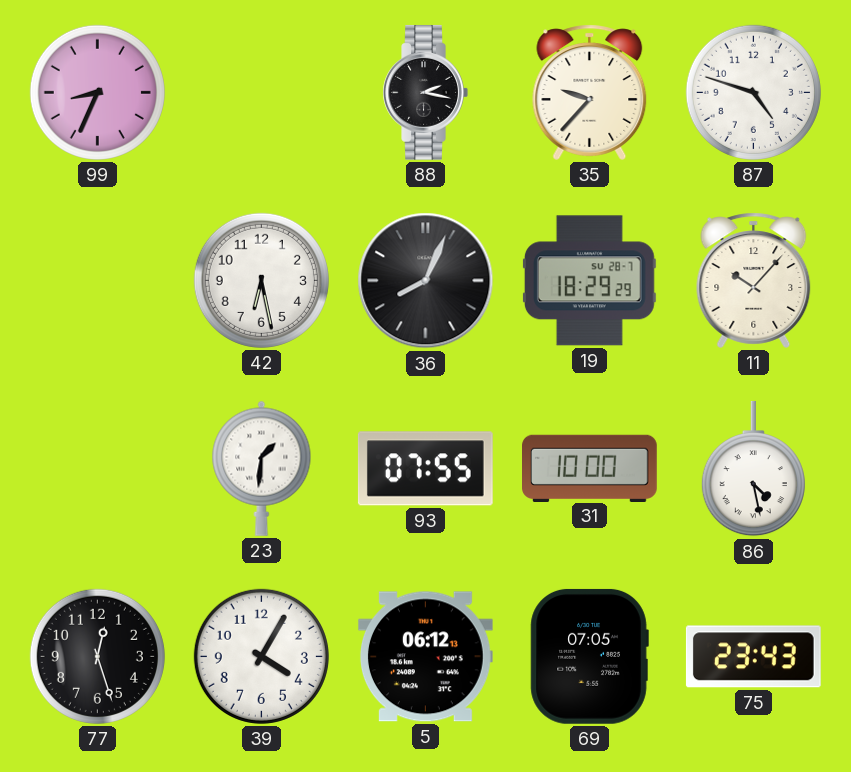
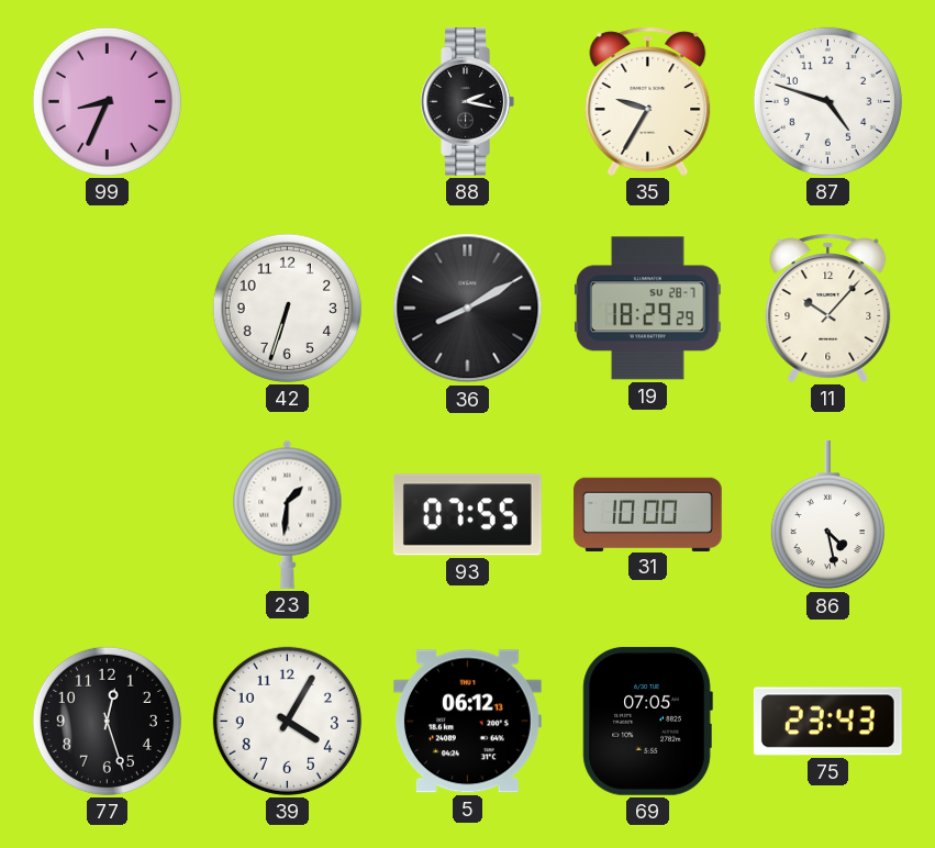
35: 9:37 -> 9:35 (648, 101)
42: 6:28 -> 6:33 (287, 308)
36: 8:04 -> 8:10 (468, 309)
